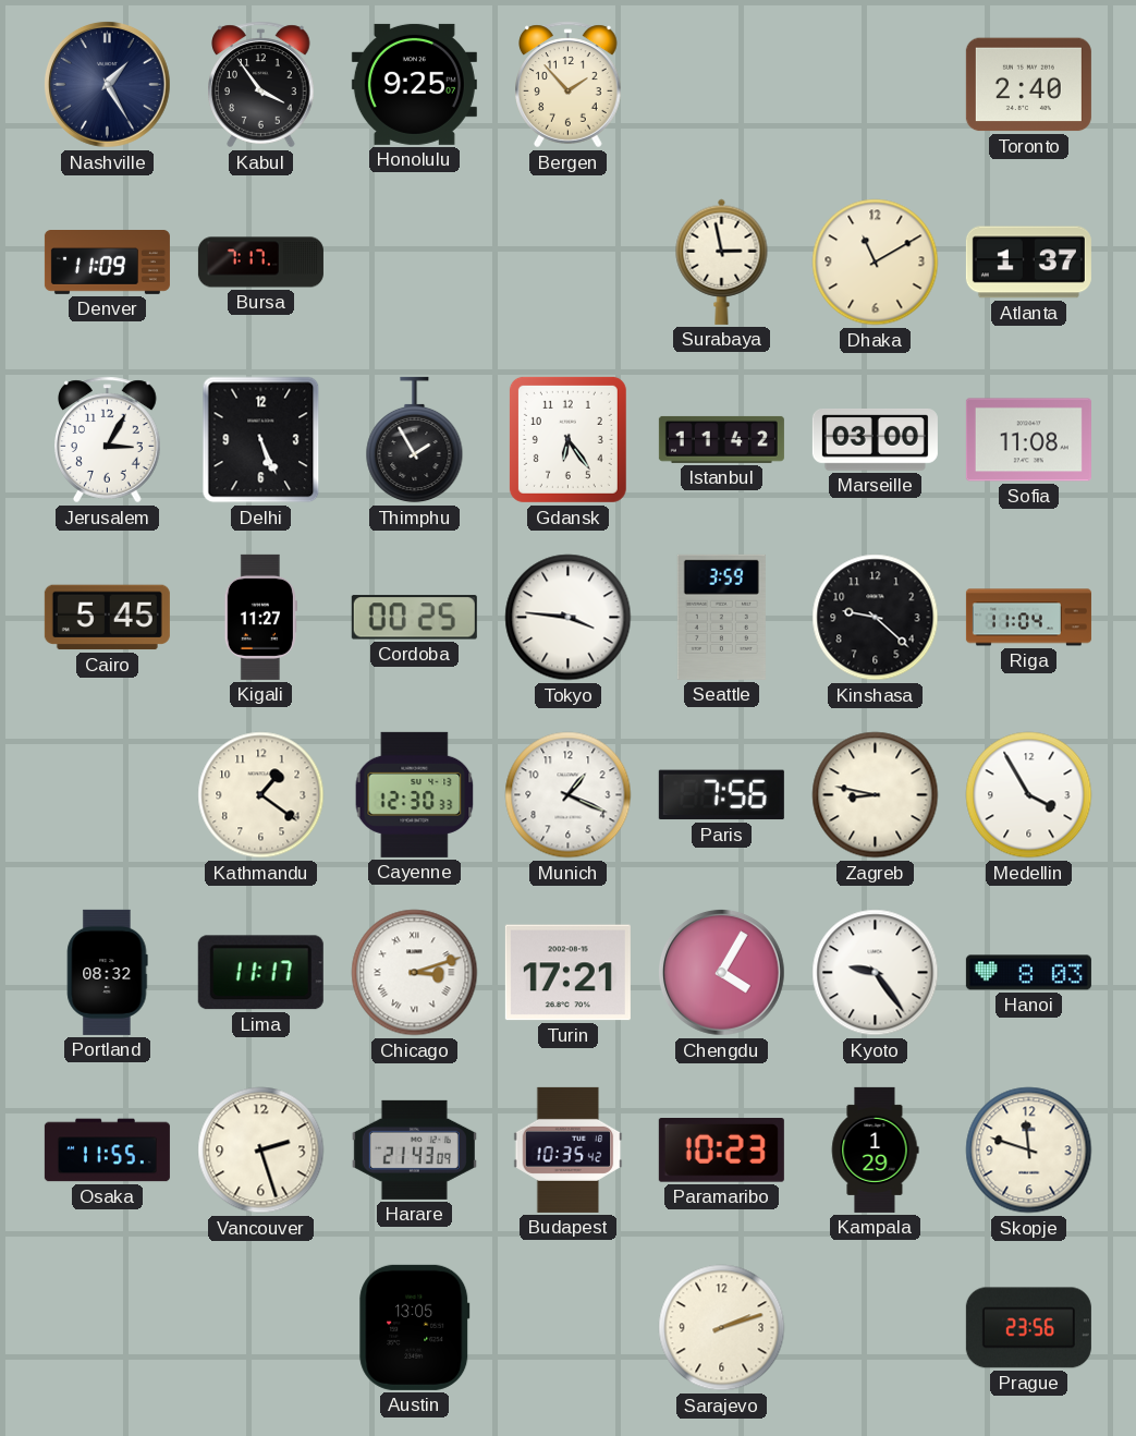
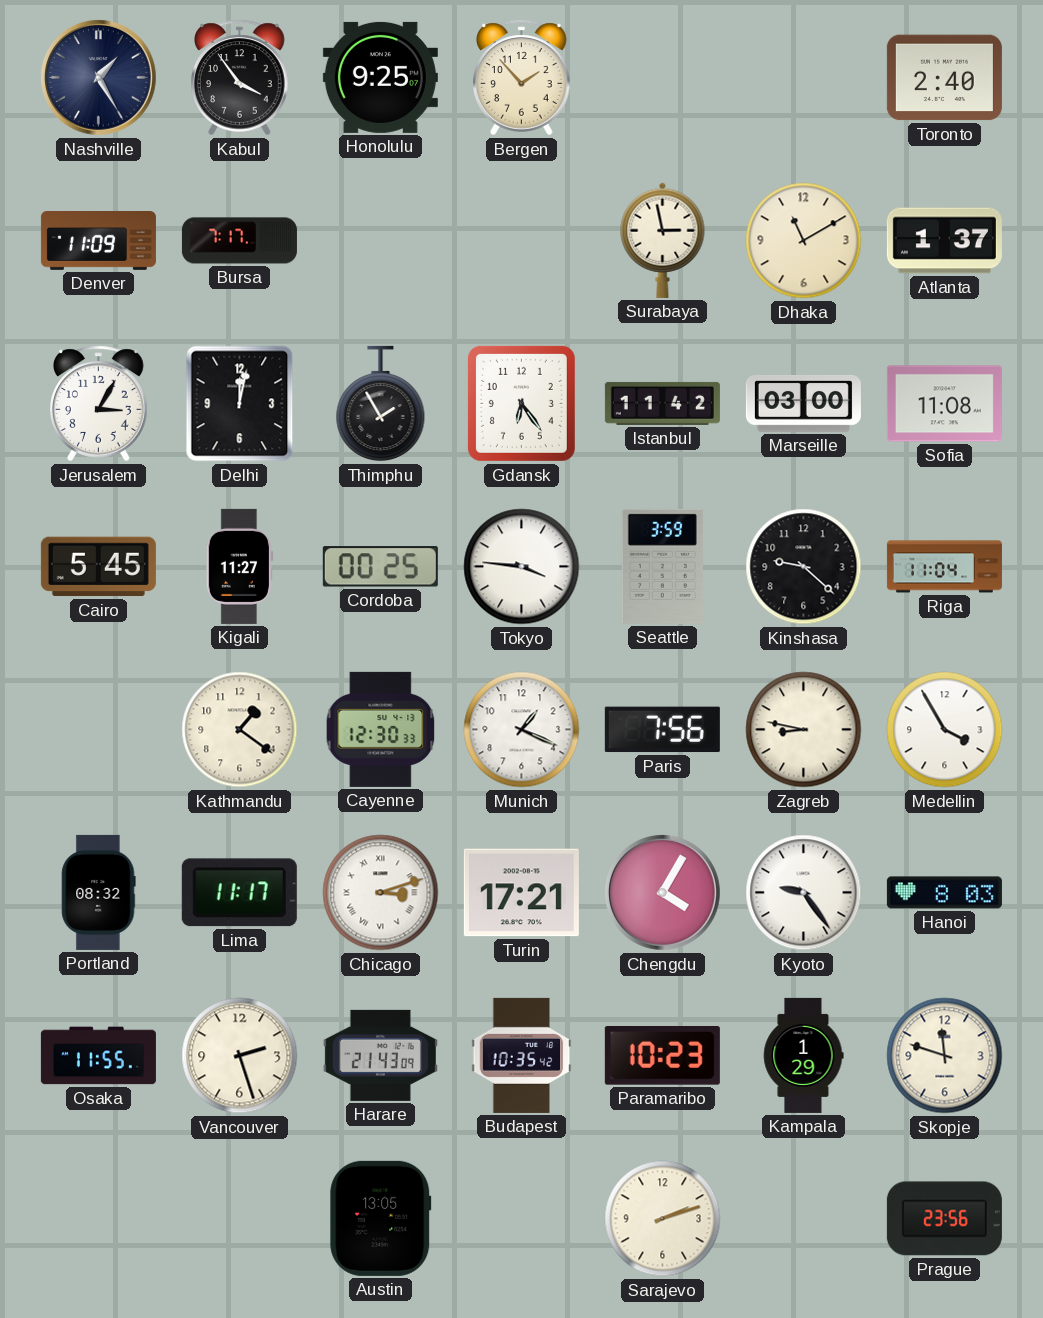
Delhi: 5:26 -> 12:02 (240, 404)
